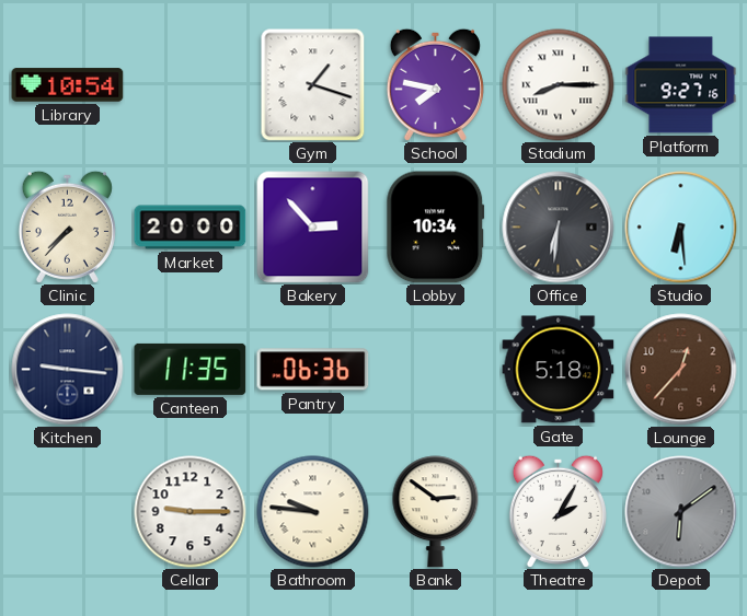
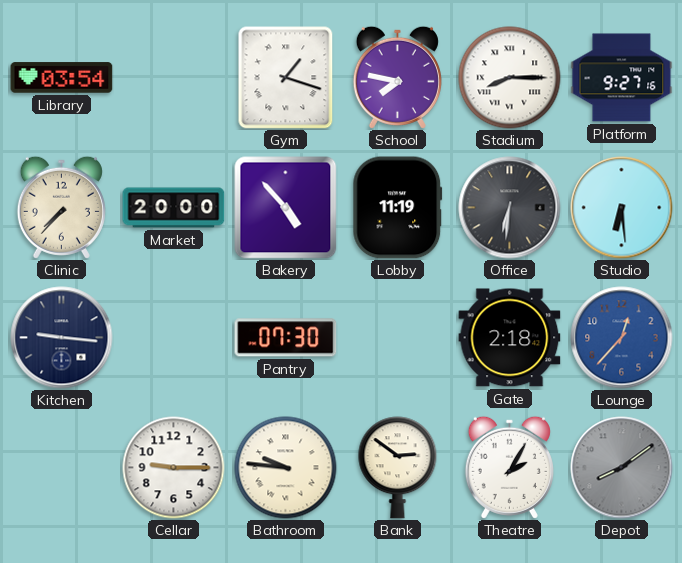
Library: 10:54 -> 03:54 (62, 78)
Bakery: 2:53 -> 4:53 (286, 208)
Lobby: 10:34 -> 11:19 (398, 208)
Canteen: 11:35 -> none (191, 369)
Pantry: 06:36 -> 07:30 (286, 338)
Gate: 5:18 -> 2:18 (510, 338)
Lounge dial: brown -> blue (622, 338)
Depot: 6:09 -> 8:09 (622, 468)
